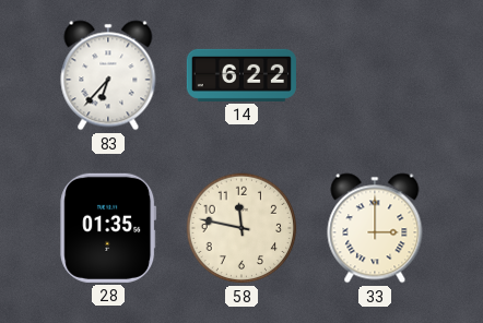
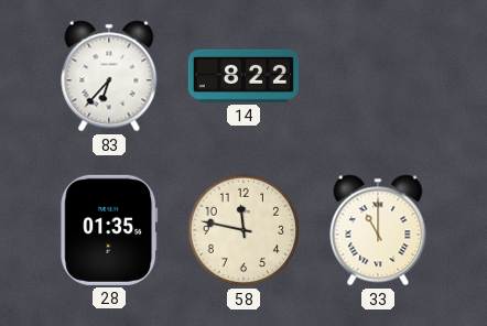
14: 6:22 -> 8:22 (244, 76)
33: 3:00 -> 11:00 (378, 230)
